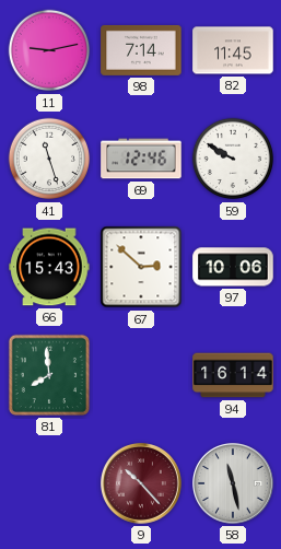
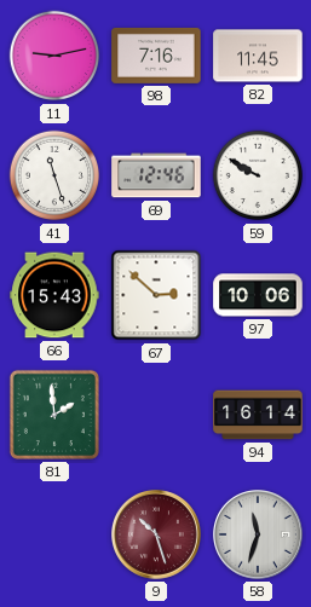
98: 7:14 -> 7:16 (156, 56)
81: 7:59 -> 1:59 (54, 415)
9: 10:23 -> 10:27 (157, 536)
58: 11:28 -> 11:33 (259, 536)
